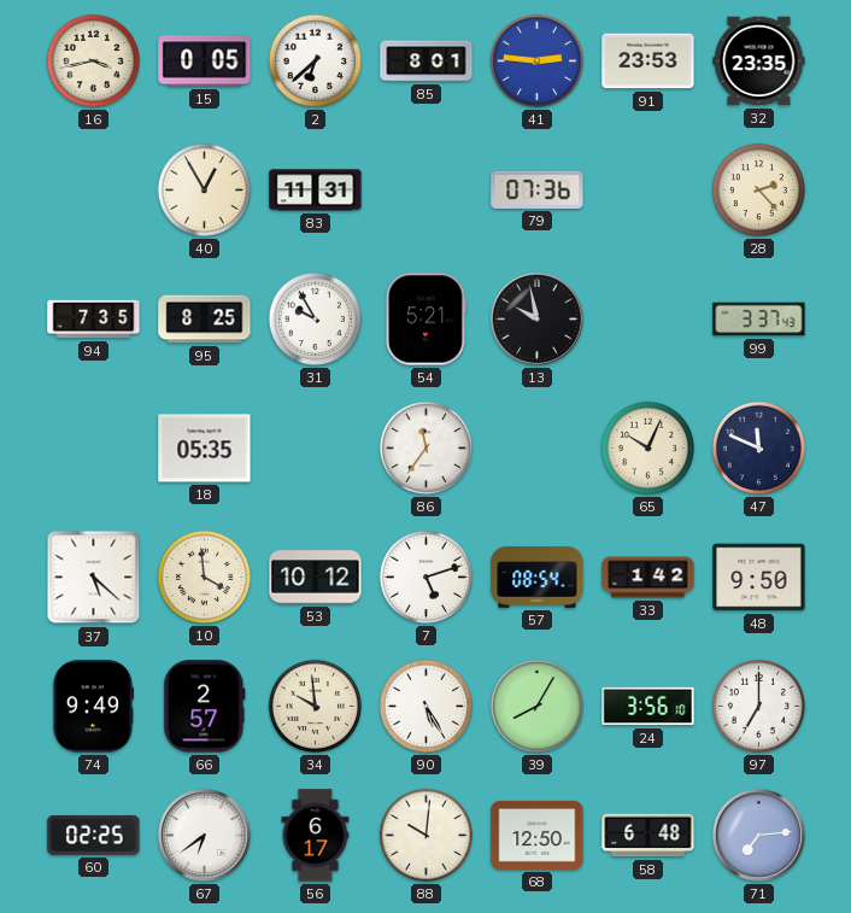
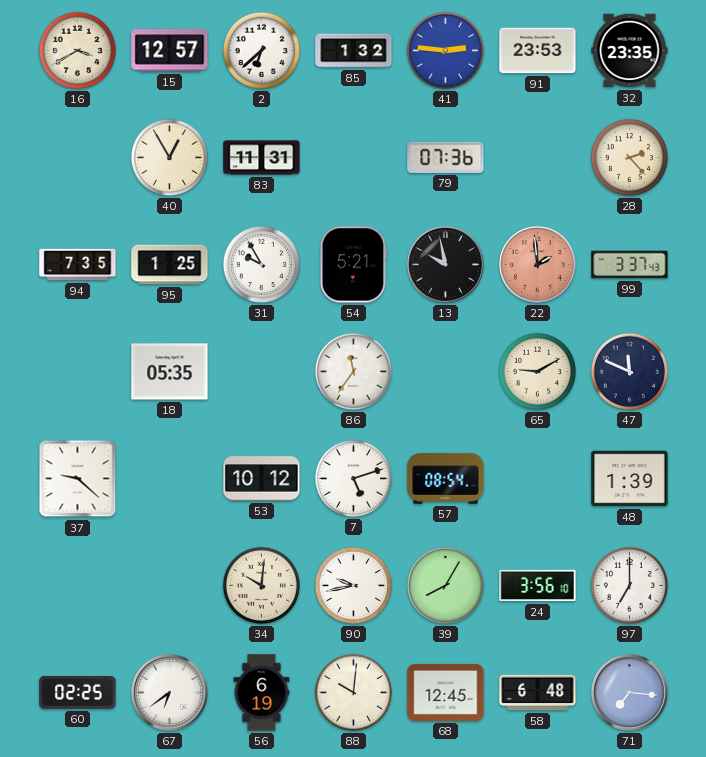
16: 3:43 -> 3:40 (77, 50)
15: 0:05 -> 12:57 (170, 51)
85: 8:01 -> 1:32 (354, 51)
95: 8:25 -> 1:25 (170, 265)
22: none -> 1:59 (538, 265)
65: 10:04 -> 9:10 (537, 371)
37: 5:22 -> 9:22 (78, 479)
10: 3:59 -> none (204, 577)
33: 1:42 -> none (648, 578)
48: 9:50 -> 1:39 (630, 479)
74: 9:49 -> none (93, 707)
66: 2:57 -> none (205, 707)
34: 9:59 -> 10:01 (261, 585)
90: 5:25 -> 9:43 (353, 585)
56: 6:17 -> 6:19 (262, 693)
68: 12:50 -> 12:45 (446, 692)
71: 7:14 -> 7:16 (630, 693)
